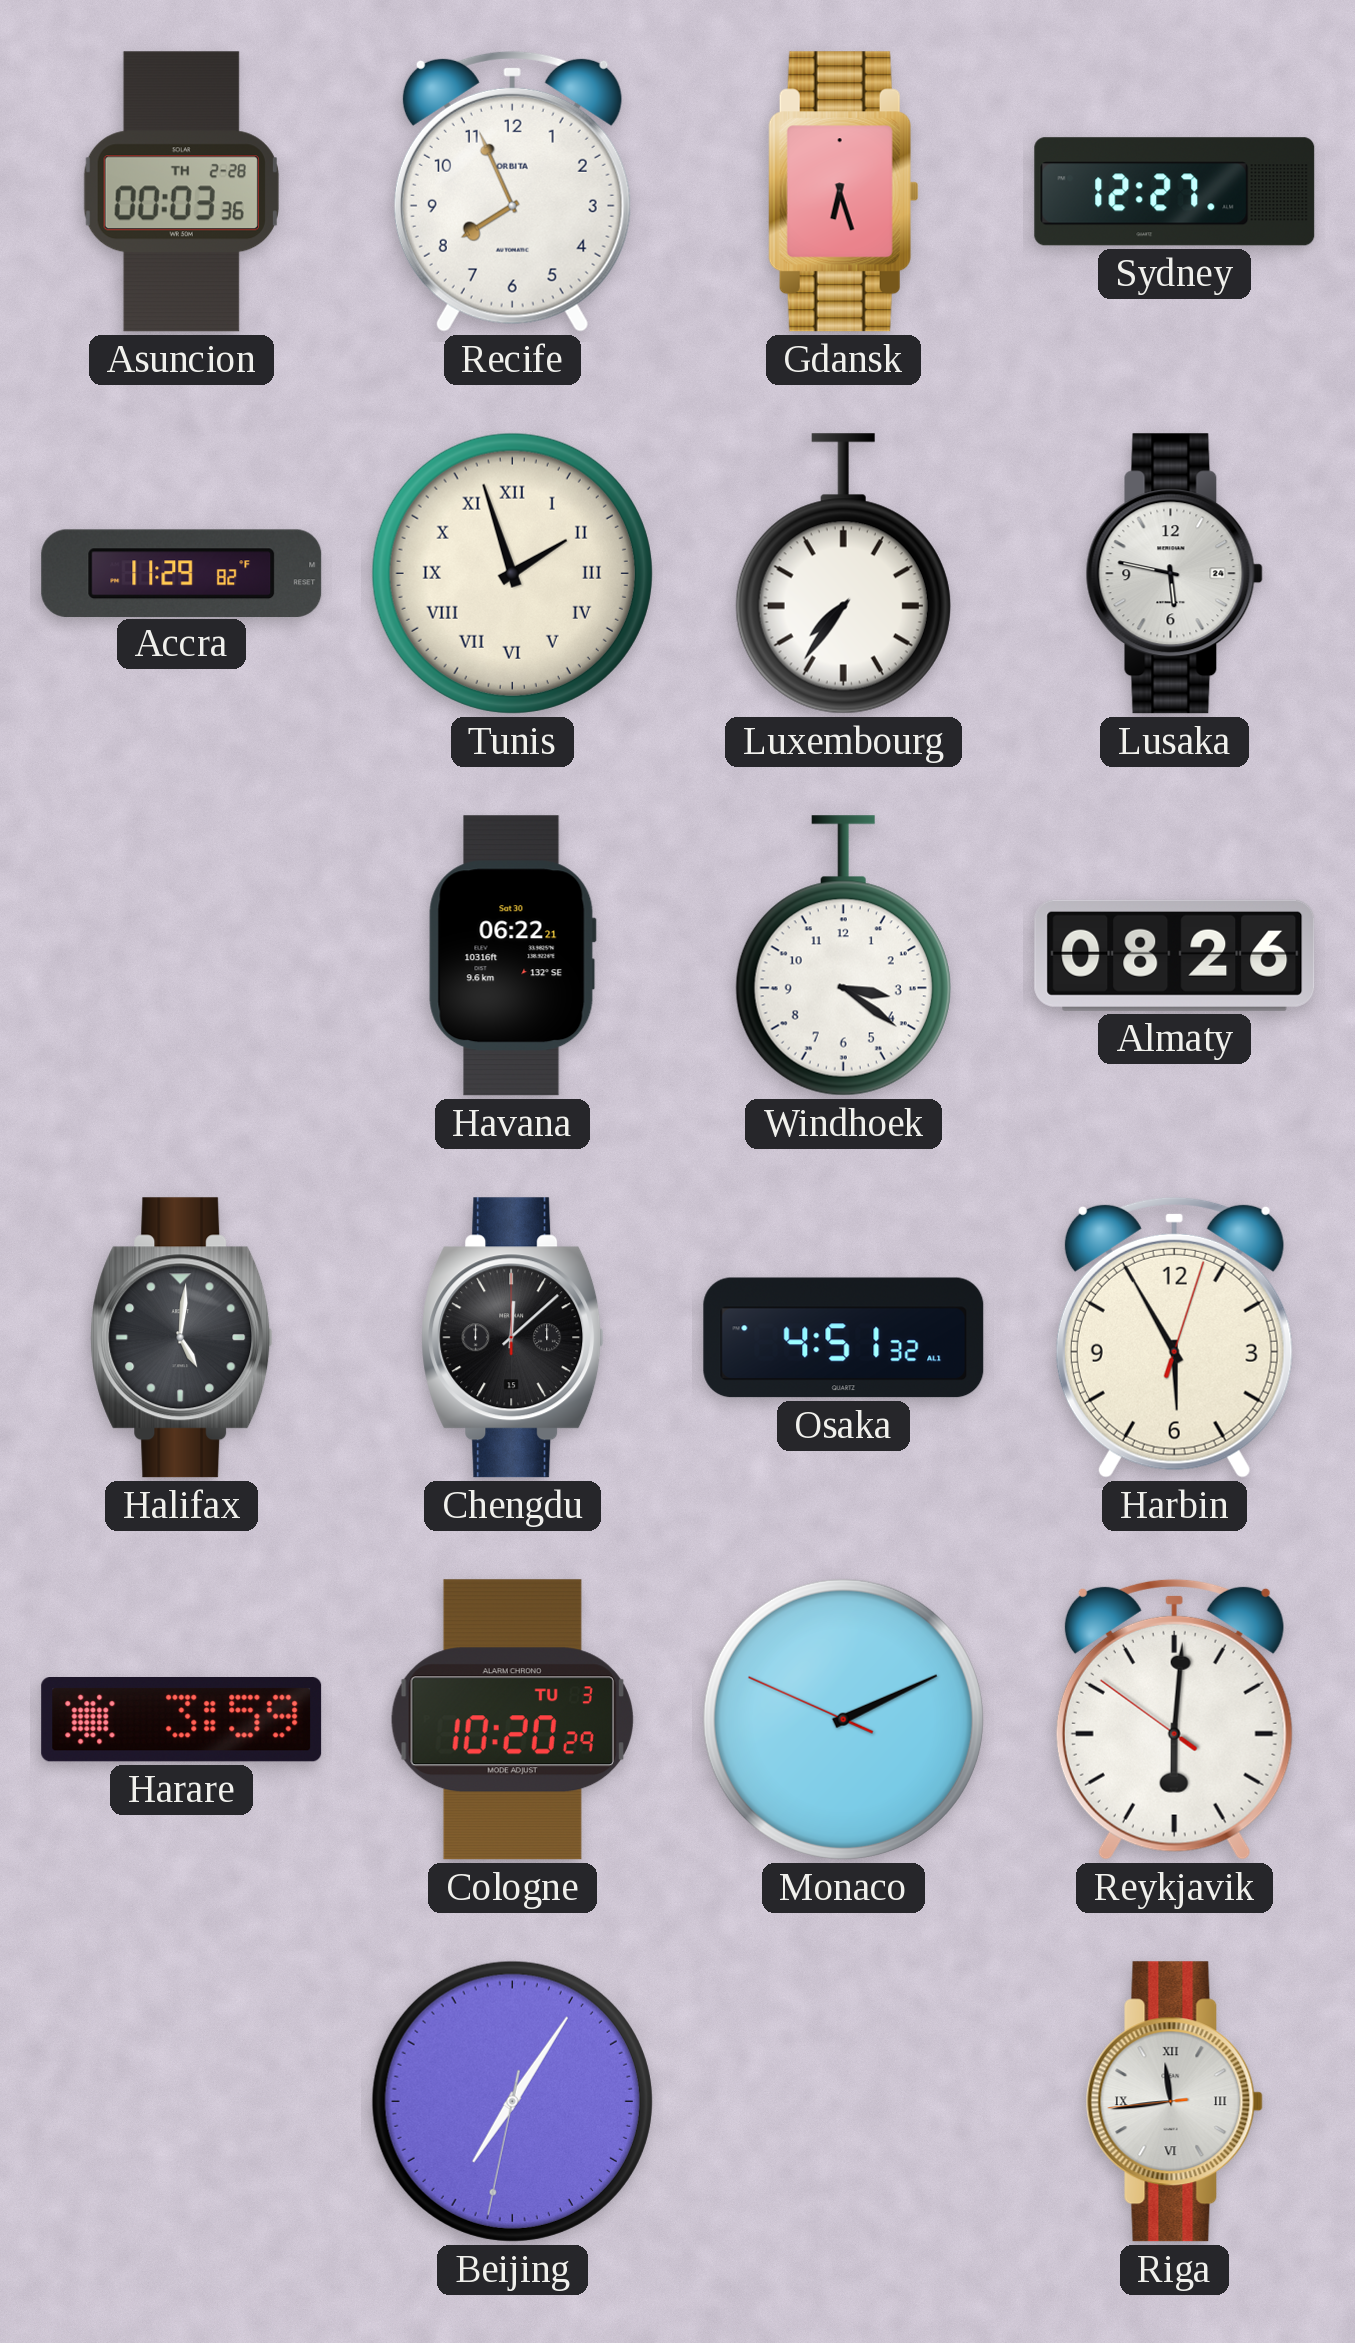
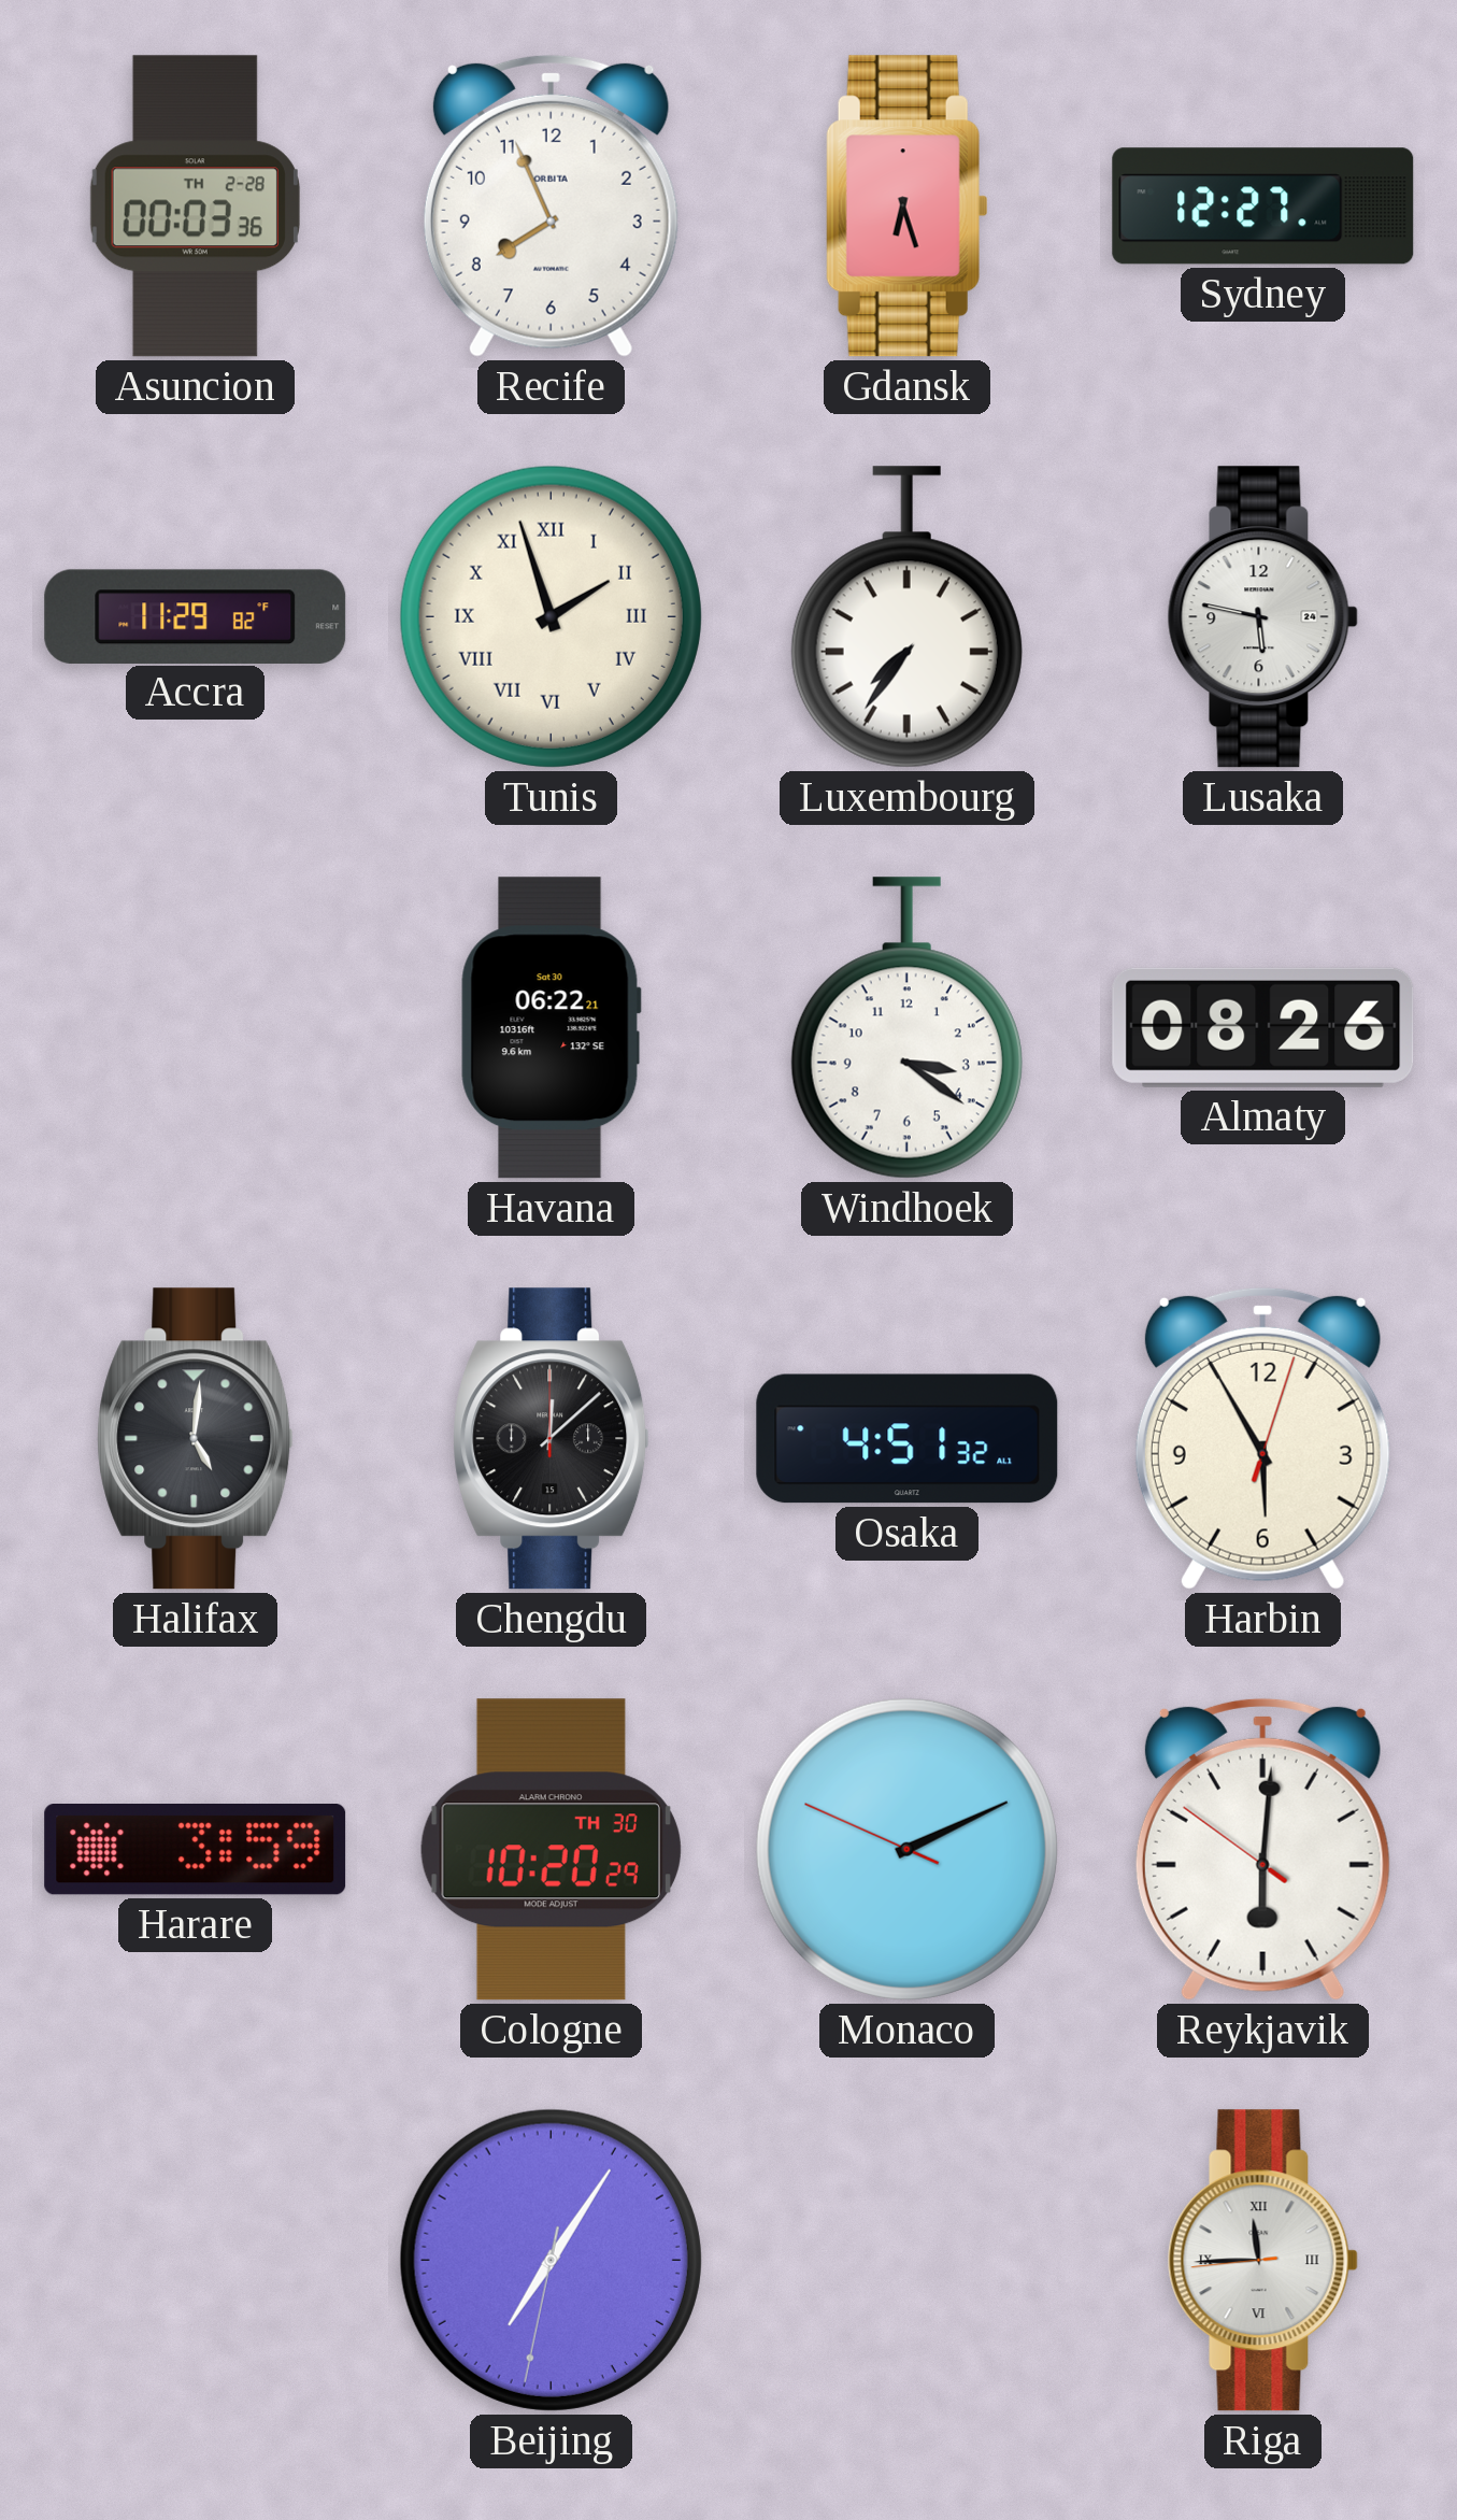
Cologne date: TU 3 -> TH 30 (551, 1850)
Riga: 11:43 -> 11:44 (1262, 2261)
